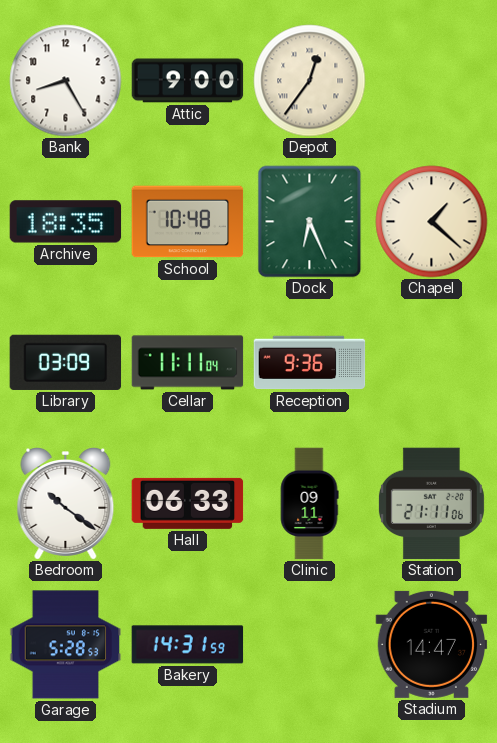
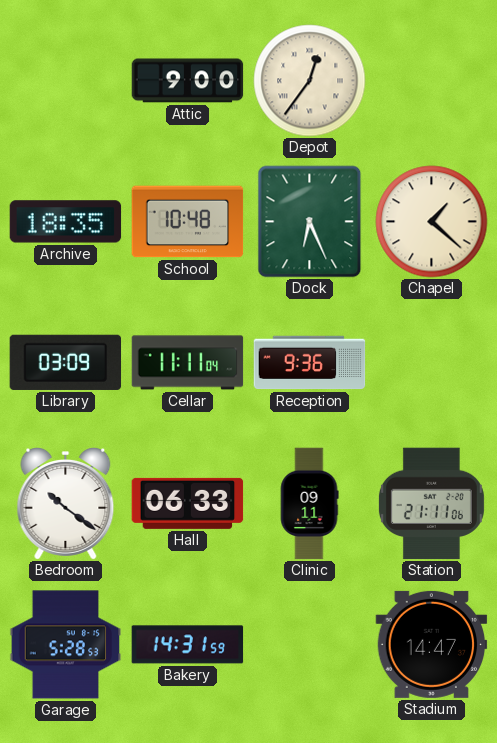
Bank: 8:25 -> none (66, 81)
